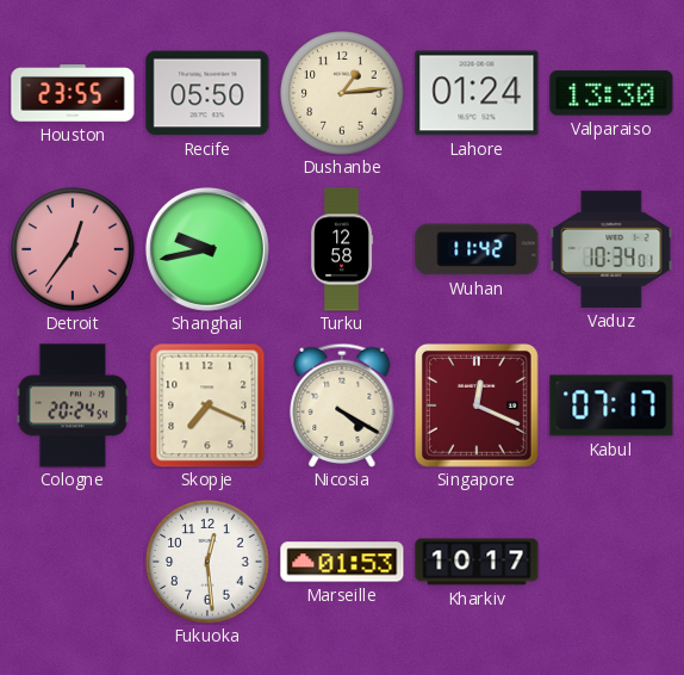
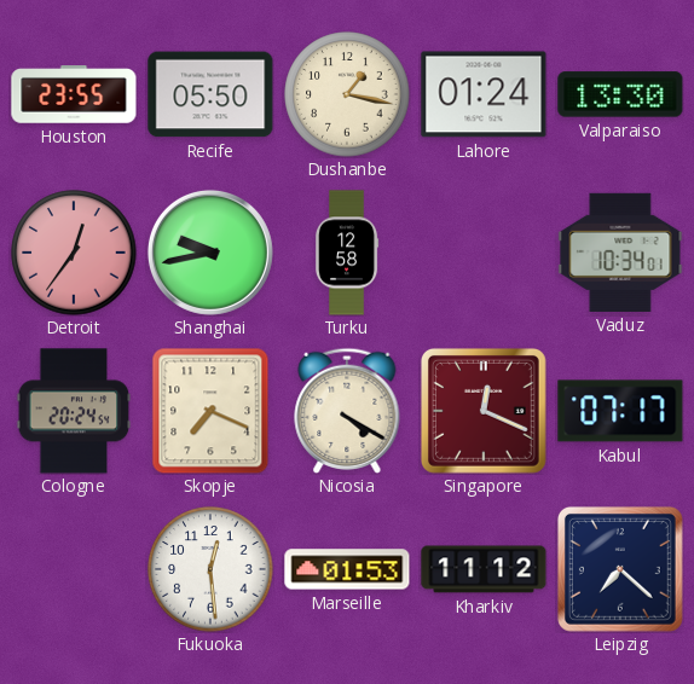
Dushanbe: 1:14 -> 1:17 (347, 94)
Wuhan: 11:42 -> none (477, 249)
Kharkiv: 10:17 -> 11:12 (484, 569)
Leipzig: none -> 7:22 (620, 569)
